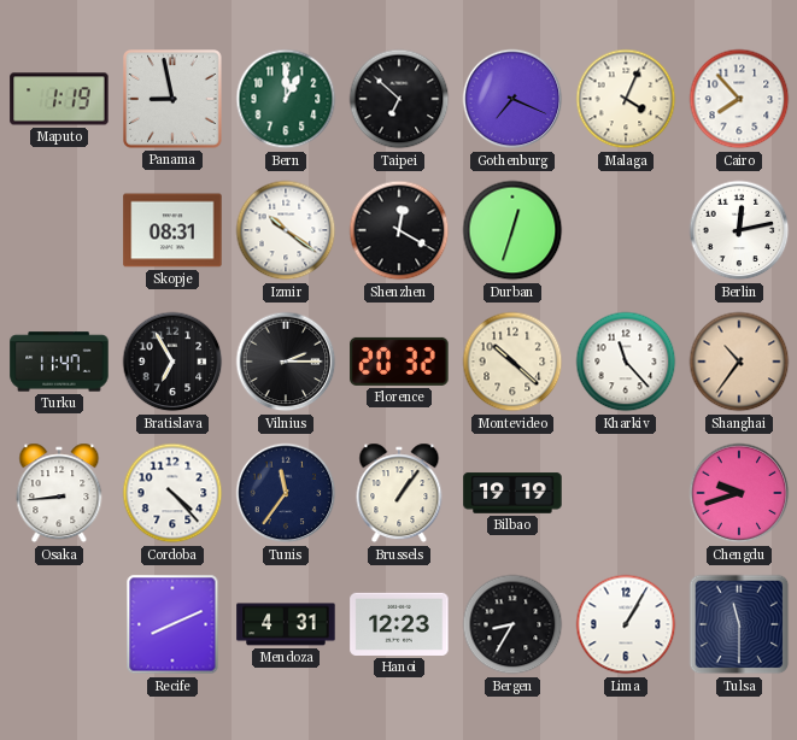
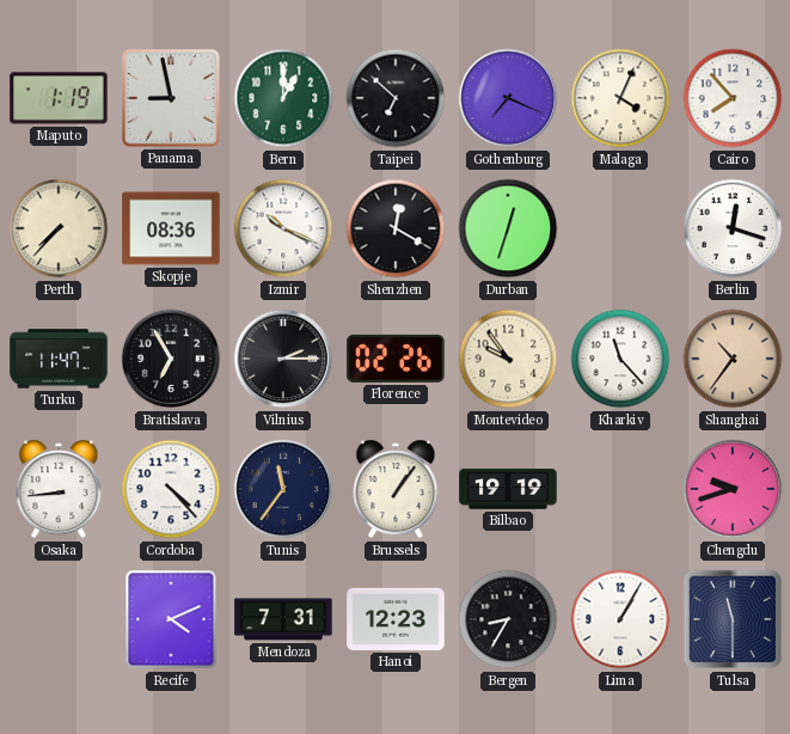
Perth: none -> 7:37 (59, 228)
Skopje: 08:31 -> 08:36 (171, 228)
Izmir: 10:21 -> 10:19 (283, 228)
Berlin: 12:13 -> 12:18 (733, 228)
Florence: 20:32 -> 02:26 (396, 359)
Montevideo: 10:22 -> 9:54 (508, 359)
Recife: 8:11 -> 4:11 (171, 619)
Mendoza: 4:31 -> 7:31 (283, 619)
